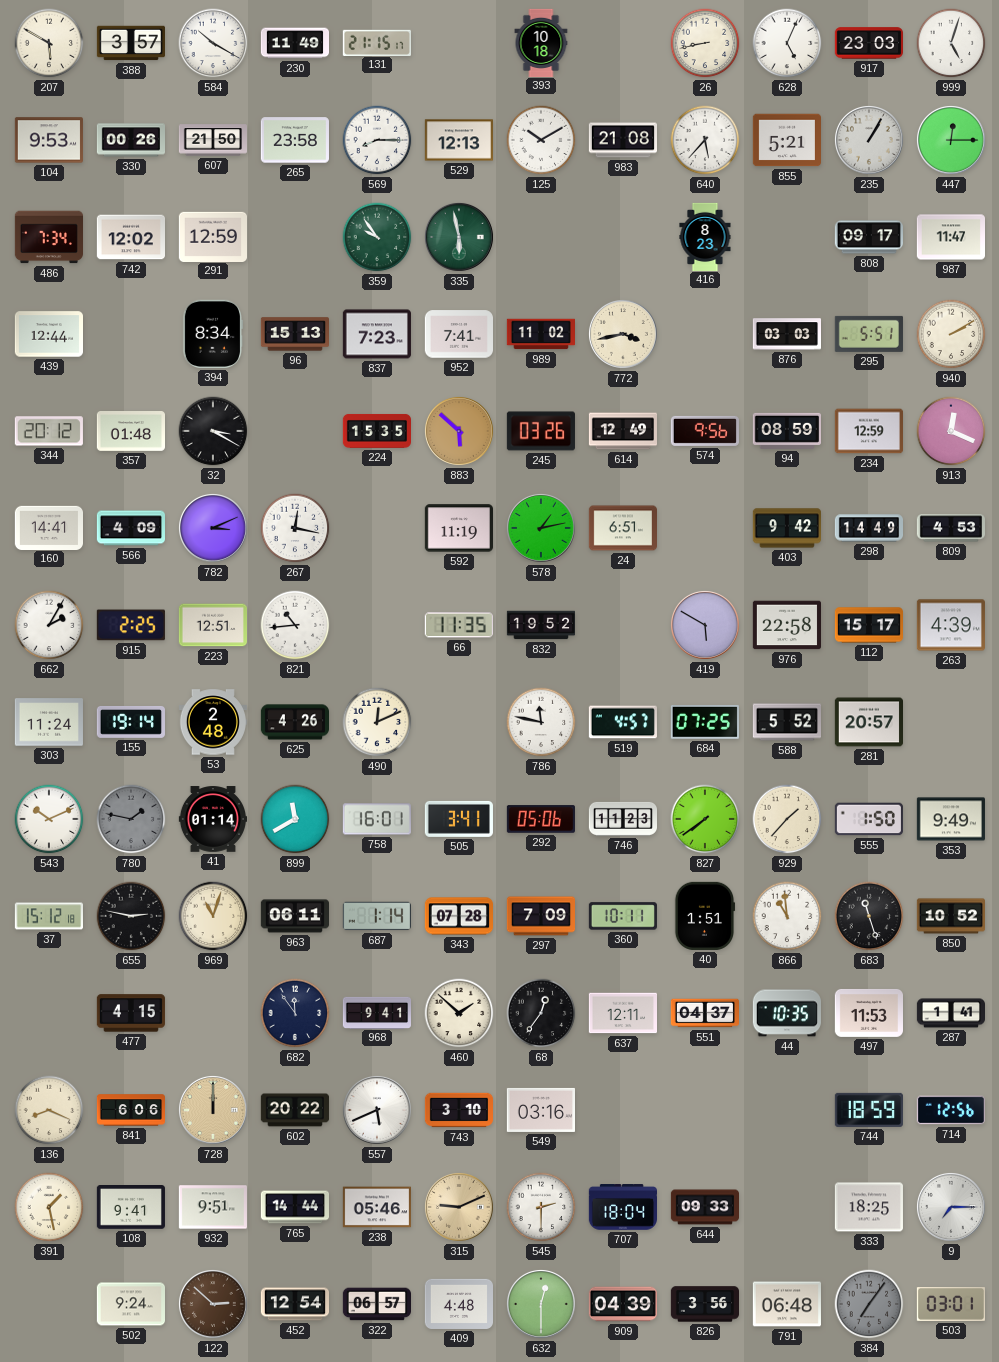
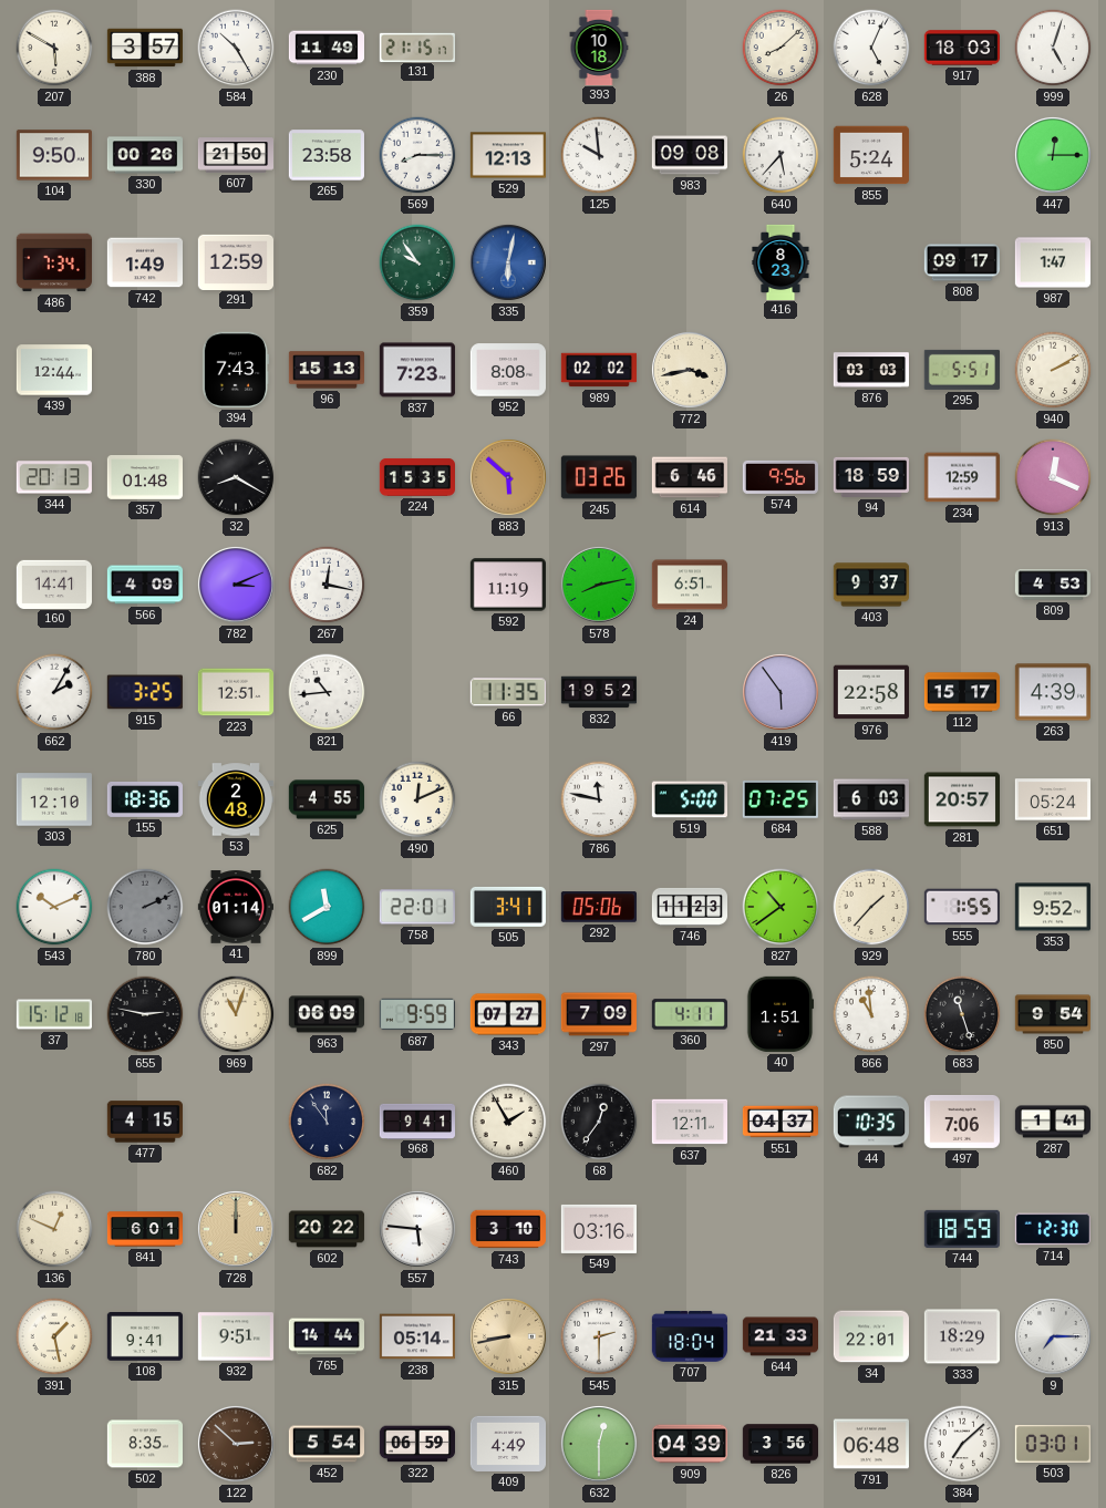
584: 10:20 -> 10:25 (236, 48)
26: 8:43 -> 8:08 (781, 48)
917: 23:03 -> 18:03 (961, 48)
104: 9:53 -> 9:50 (54, 155)
125: 10:10 -> 9:59 (599, 155)
983: 21:08 -> 09:08 (689, 155)
855: 5:21 -> 5:24 (870, 155)
235: 1:05 -> none (869, 140)
742: 12:02 -> 1:49 (144, 262)
335: 5:58 -> 6:02 (508, 262)
335 dial: green -> blue (508, 262)
987: 11:47 -> 1:47 (1052, 262)
394: 8:34 -> 7:43 (236, 370)
952: 7:41 -> 8:08 (507, 370)
989: 11:02 -> 02:02 (598, 370)
344: 20:12 -> 20:13 (54, 477)
32: 3:20 -> 8:20 (236, 477)
614: 12:49 -> 6:46 (689, 477)
94: 08:59 -> 18:59 (870, 477)
578: 1:13 -> 8:13 (599, 585)
403: 9:42 -> 9:37 (870, 585)
298: 14:49 -> none (868, 528)
915: 2:25 -> 3:25 (145, 692)
419: 5:50 -> 5:54 (781, 692)
303: 11:24 -> 12:10 (53, 799)
155: 19:14 -> 18:36 (144, 799)
625: 4:26 -> 4:55 (325, 799)
519: 4:57 -> 5:00 (690, 799)
588: 5:52 -> 6:03 (870, 799)
651: none -> 05:24 (1052, 799)
780: 1:47 -> 2:11 (145, 907)
758: 16:01 -> 22:01 (417, 907)
827: 7:39 -> 10:39 (781, 907)
555: 1:50 -> 1:55 (962, 907)
353: 9:49 -> 9:52 (1053, 907)
963: 06:11 -> 06:09 (325, 1014)
687: 1:14 -> 9:59 (417, 1014)
343: 07:28 -> 07:27 (507, 1014)
360: 10:11 -> 4:11 (690, 1014)
850: 10:52 -> 9:54 (1052, 1014)
460: 1:52 -> 1:55 (508, 1122)
497: 11:53 -> 7:06 (961, 1122)
136: 8:19 -> 12:49 (54, 1229)
841: 6:06 -> 6:01 (144, 1229)
557: 5:41 -> 5:46 (417, 1229)
714: 12:56 -> 12:30 (1053, 1229)
238: 05:46 -> 05:14 (416, 1336)
315: 9:11 -> 8:43 (508, 1336)
644: 09:33 -> 21:33 (779, 1336)
34: none -> 22:01 (870, 1336)
333: 18:25 -> 18:29 (962, 1336)
502: 9:24 -> 8:35 (144, 1444)
452: 12:54 -> 5:54 (325, 1444)
322: 06:57 -> 06:59 (416, 1444)
409: 4:48 -> 4:49 (507, 1444)
384: 7:06 -> 7:08 (962, 1444)
384 dial: grey -> white (962, 1444)
